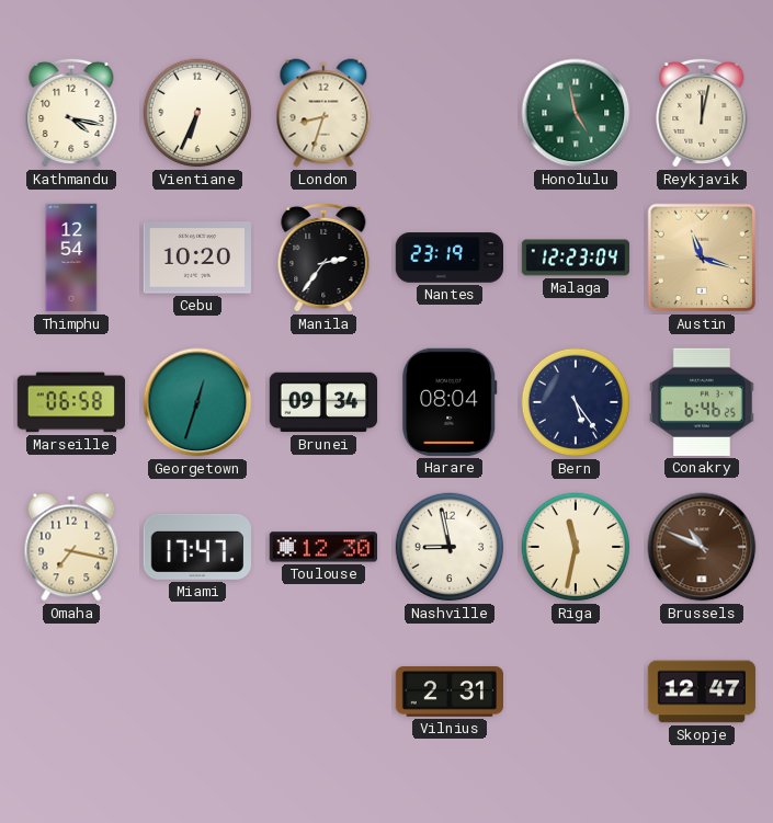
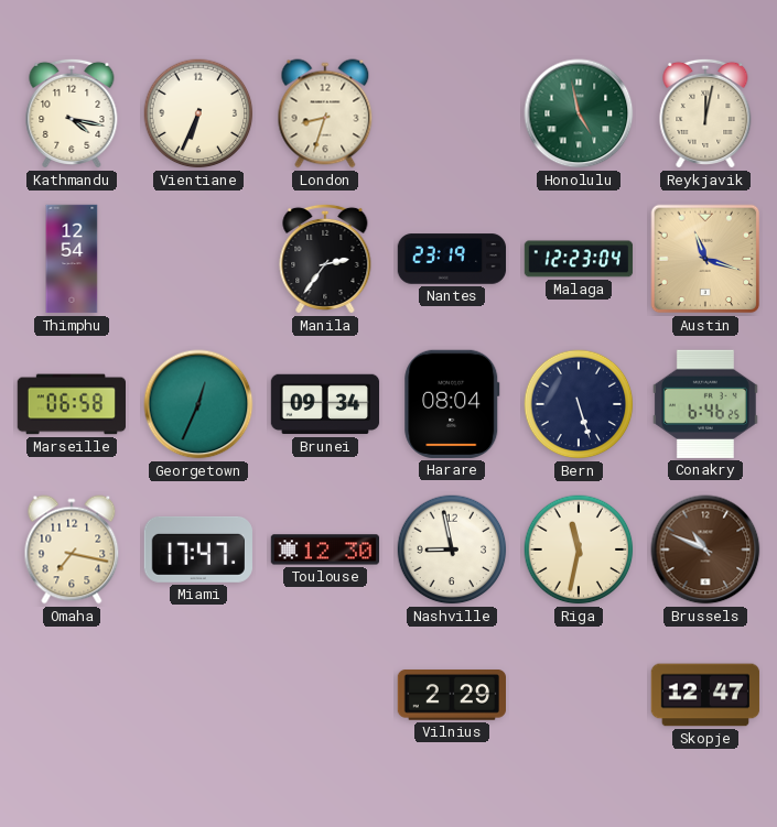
Cebu: 10:20 -> none (196, 258)
Georgetown: 12:33 -> 12:34 (198, 404)
Bern: 5:24 -> 5:27 (579, 404)
Vilnius: 2:31 -> 2:29 (451, 696)
